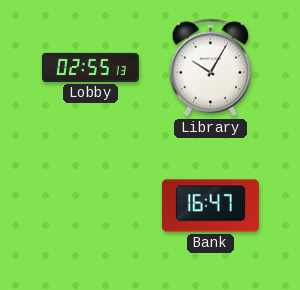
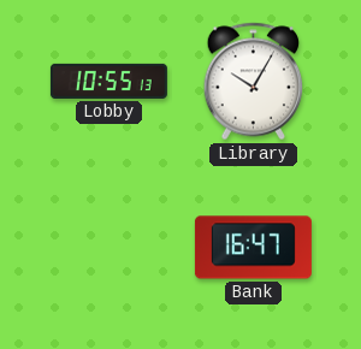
Lobby: 02:55 -> 10:55 (108, 81)
